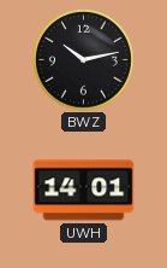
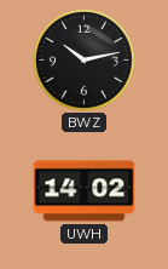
UWH: 14:01 -> 14:02 (85, 191)
